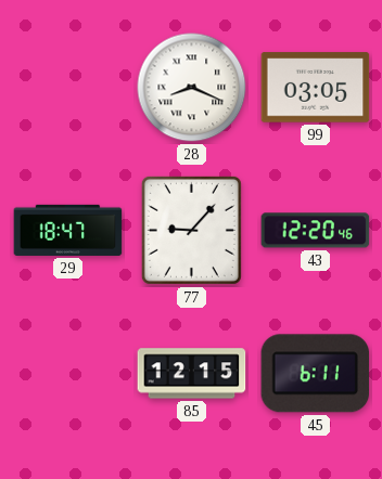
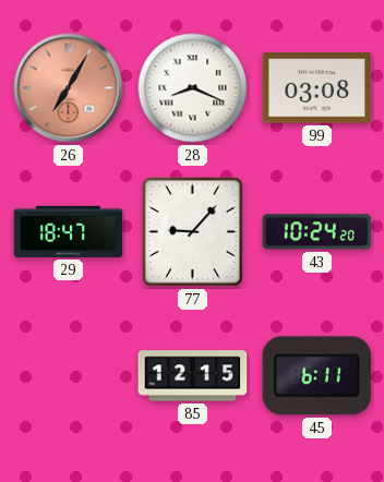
26: none -> 7:05 (69, 88)
99: 03:05 -> 03:08 (317, 88)
43: 12:20 -> 10:24 (317, 232)
